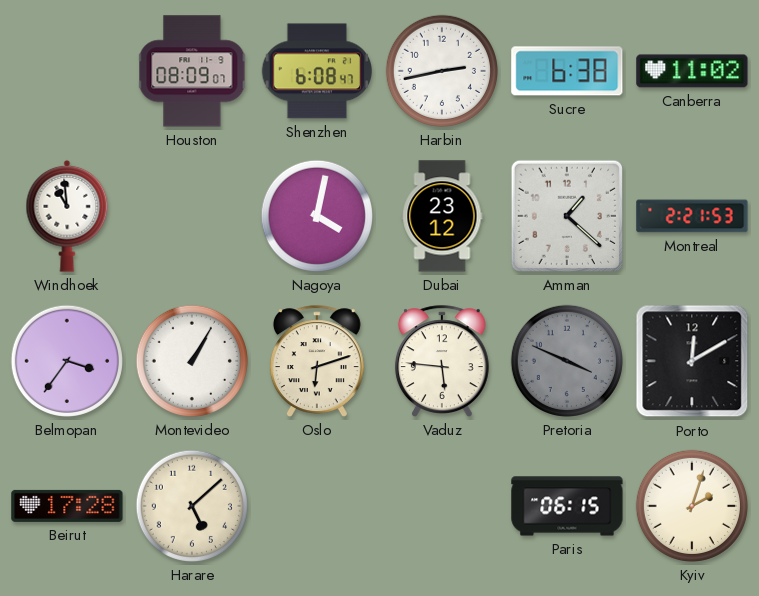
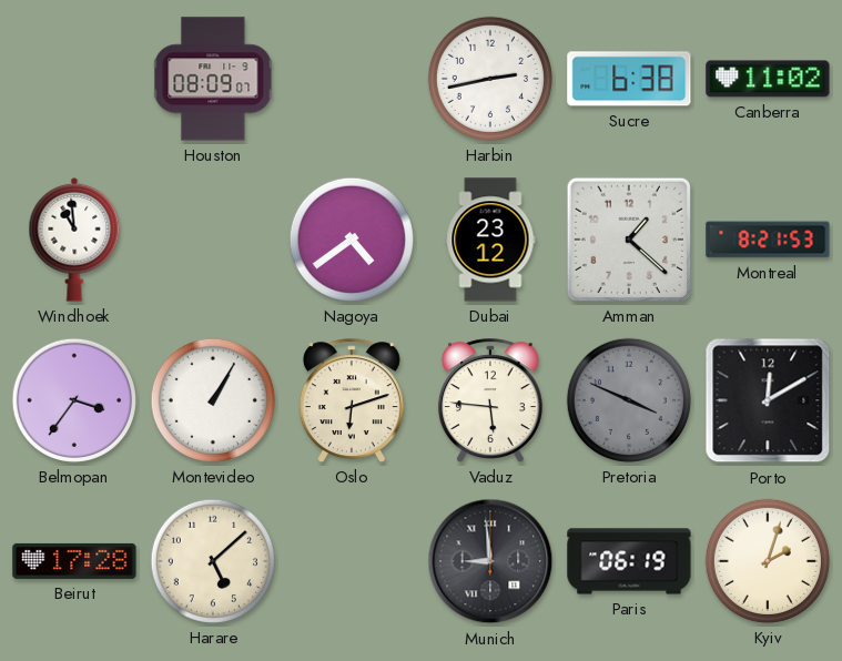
Shenzhen: 6:08 -> none (317, 71)
Nagoya: 4:02 -> 4:39 (352, 240)
Montreal: 2:21 -> 8:21 (768, 240)
Munich: none -> 8:59 (490, 561)
Paris: 06:15 -> 06:19 (629, 561)
